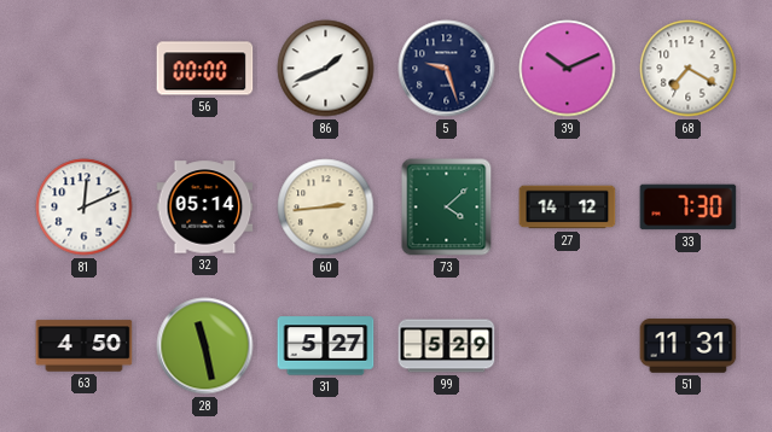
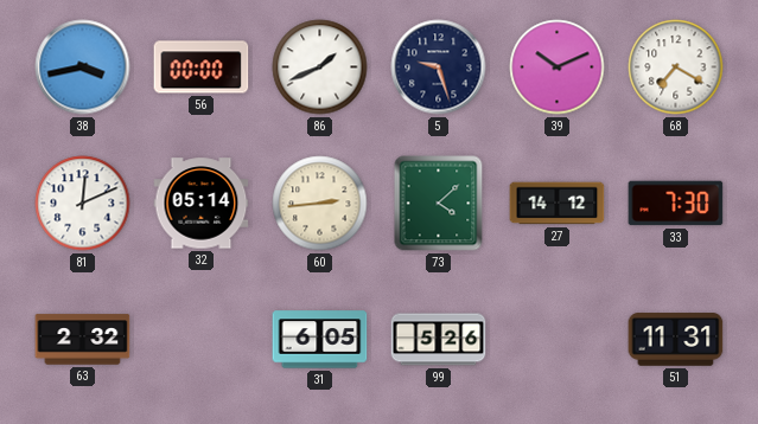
38: none -> 3:43 (83, 68)
63: 4:50 -> 2:32 (83, 340)
28: 11:28 -> none (205, 346)
31: 5:27 -> 6:05 (320, 340)
99: 5:29 -> 5:26 (439, 340)
